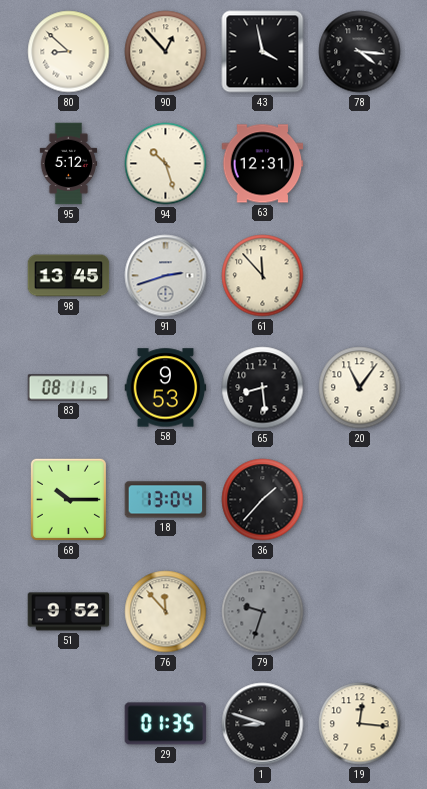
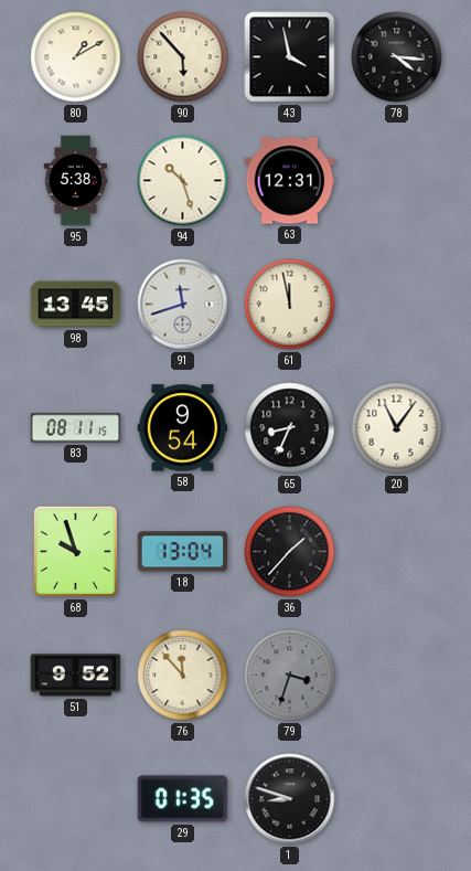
80: 8:52 -> 1:10 (76, 57)
90: 12:53 -> 5:53 (183, 57)
95: 5:12 -> 5:38 (76, 181)
91: 2:42 -> 11:42 (183, 305)
61: 11:53 -> 11:58 (290, 305)
58: 9:53 -> 9:54 (183, 428)
65: 8:29 -> 8:34 (290, 428)
68: 10:15 -> 9:57 (75, 551)
79: 9:33 -> 3:33 (290, 676)
19: 12:16 -> none (360, 724)
